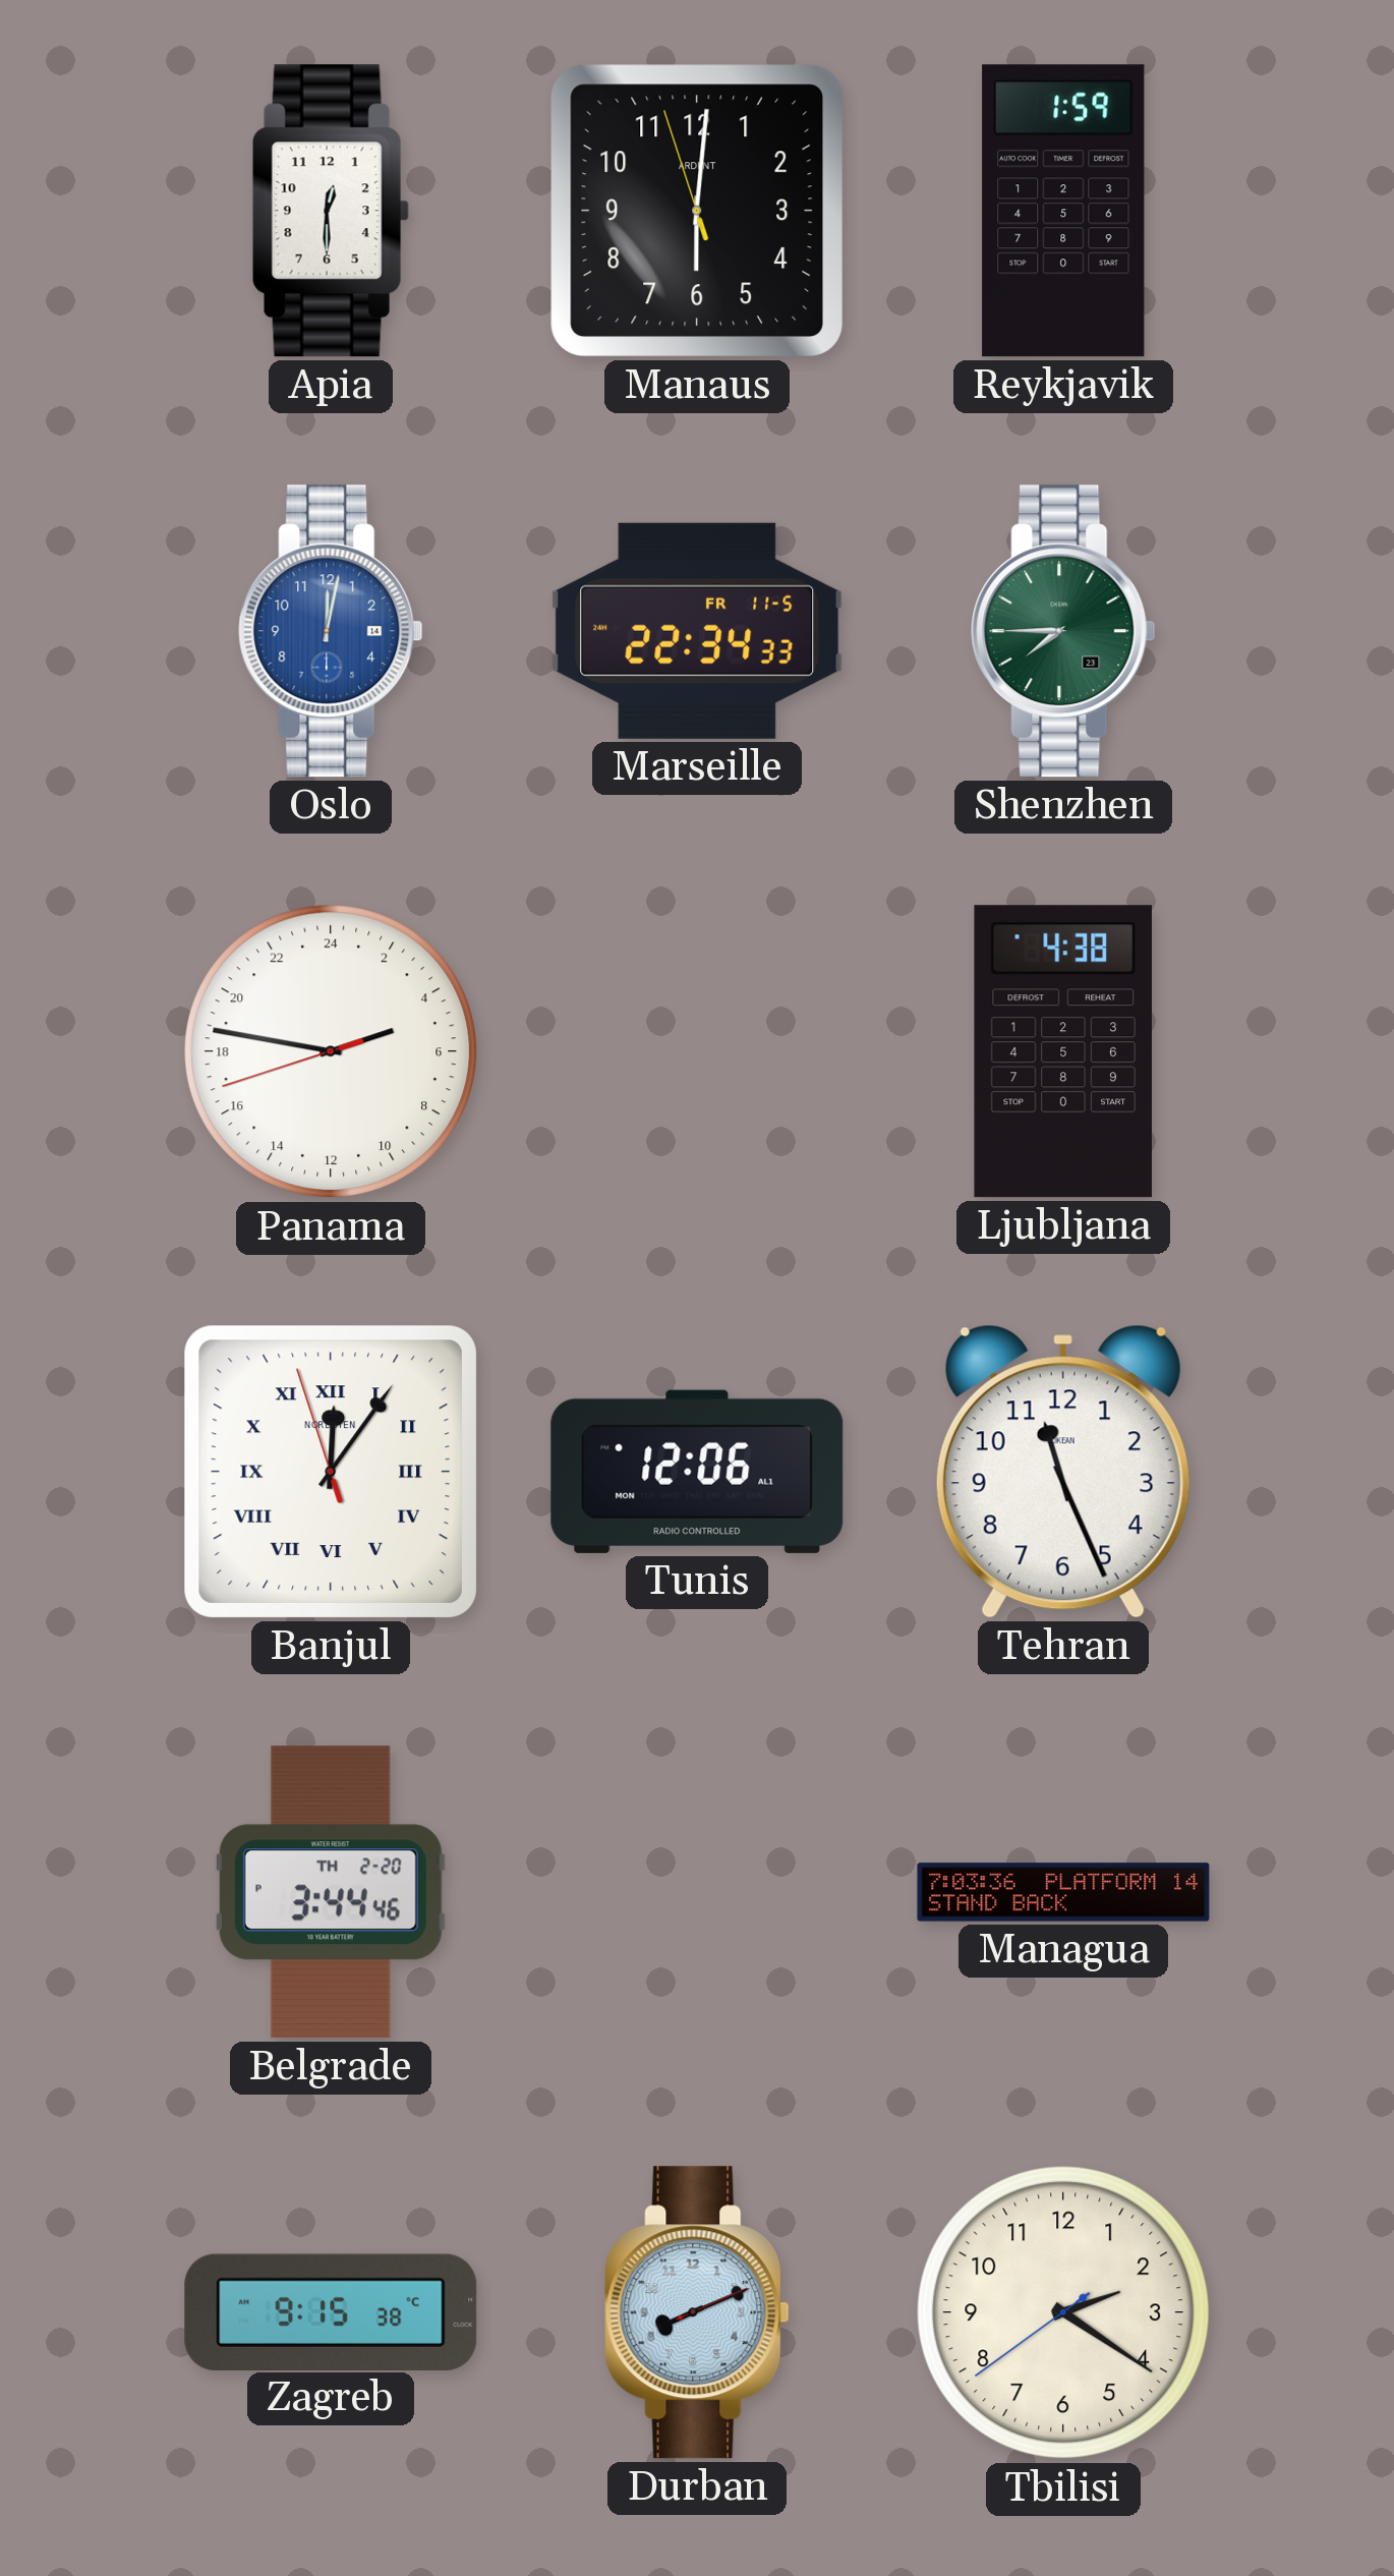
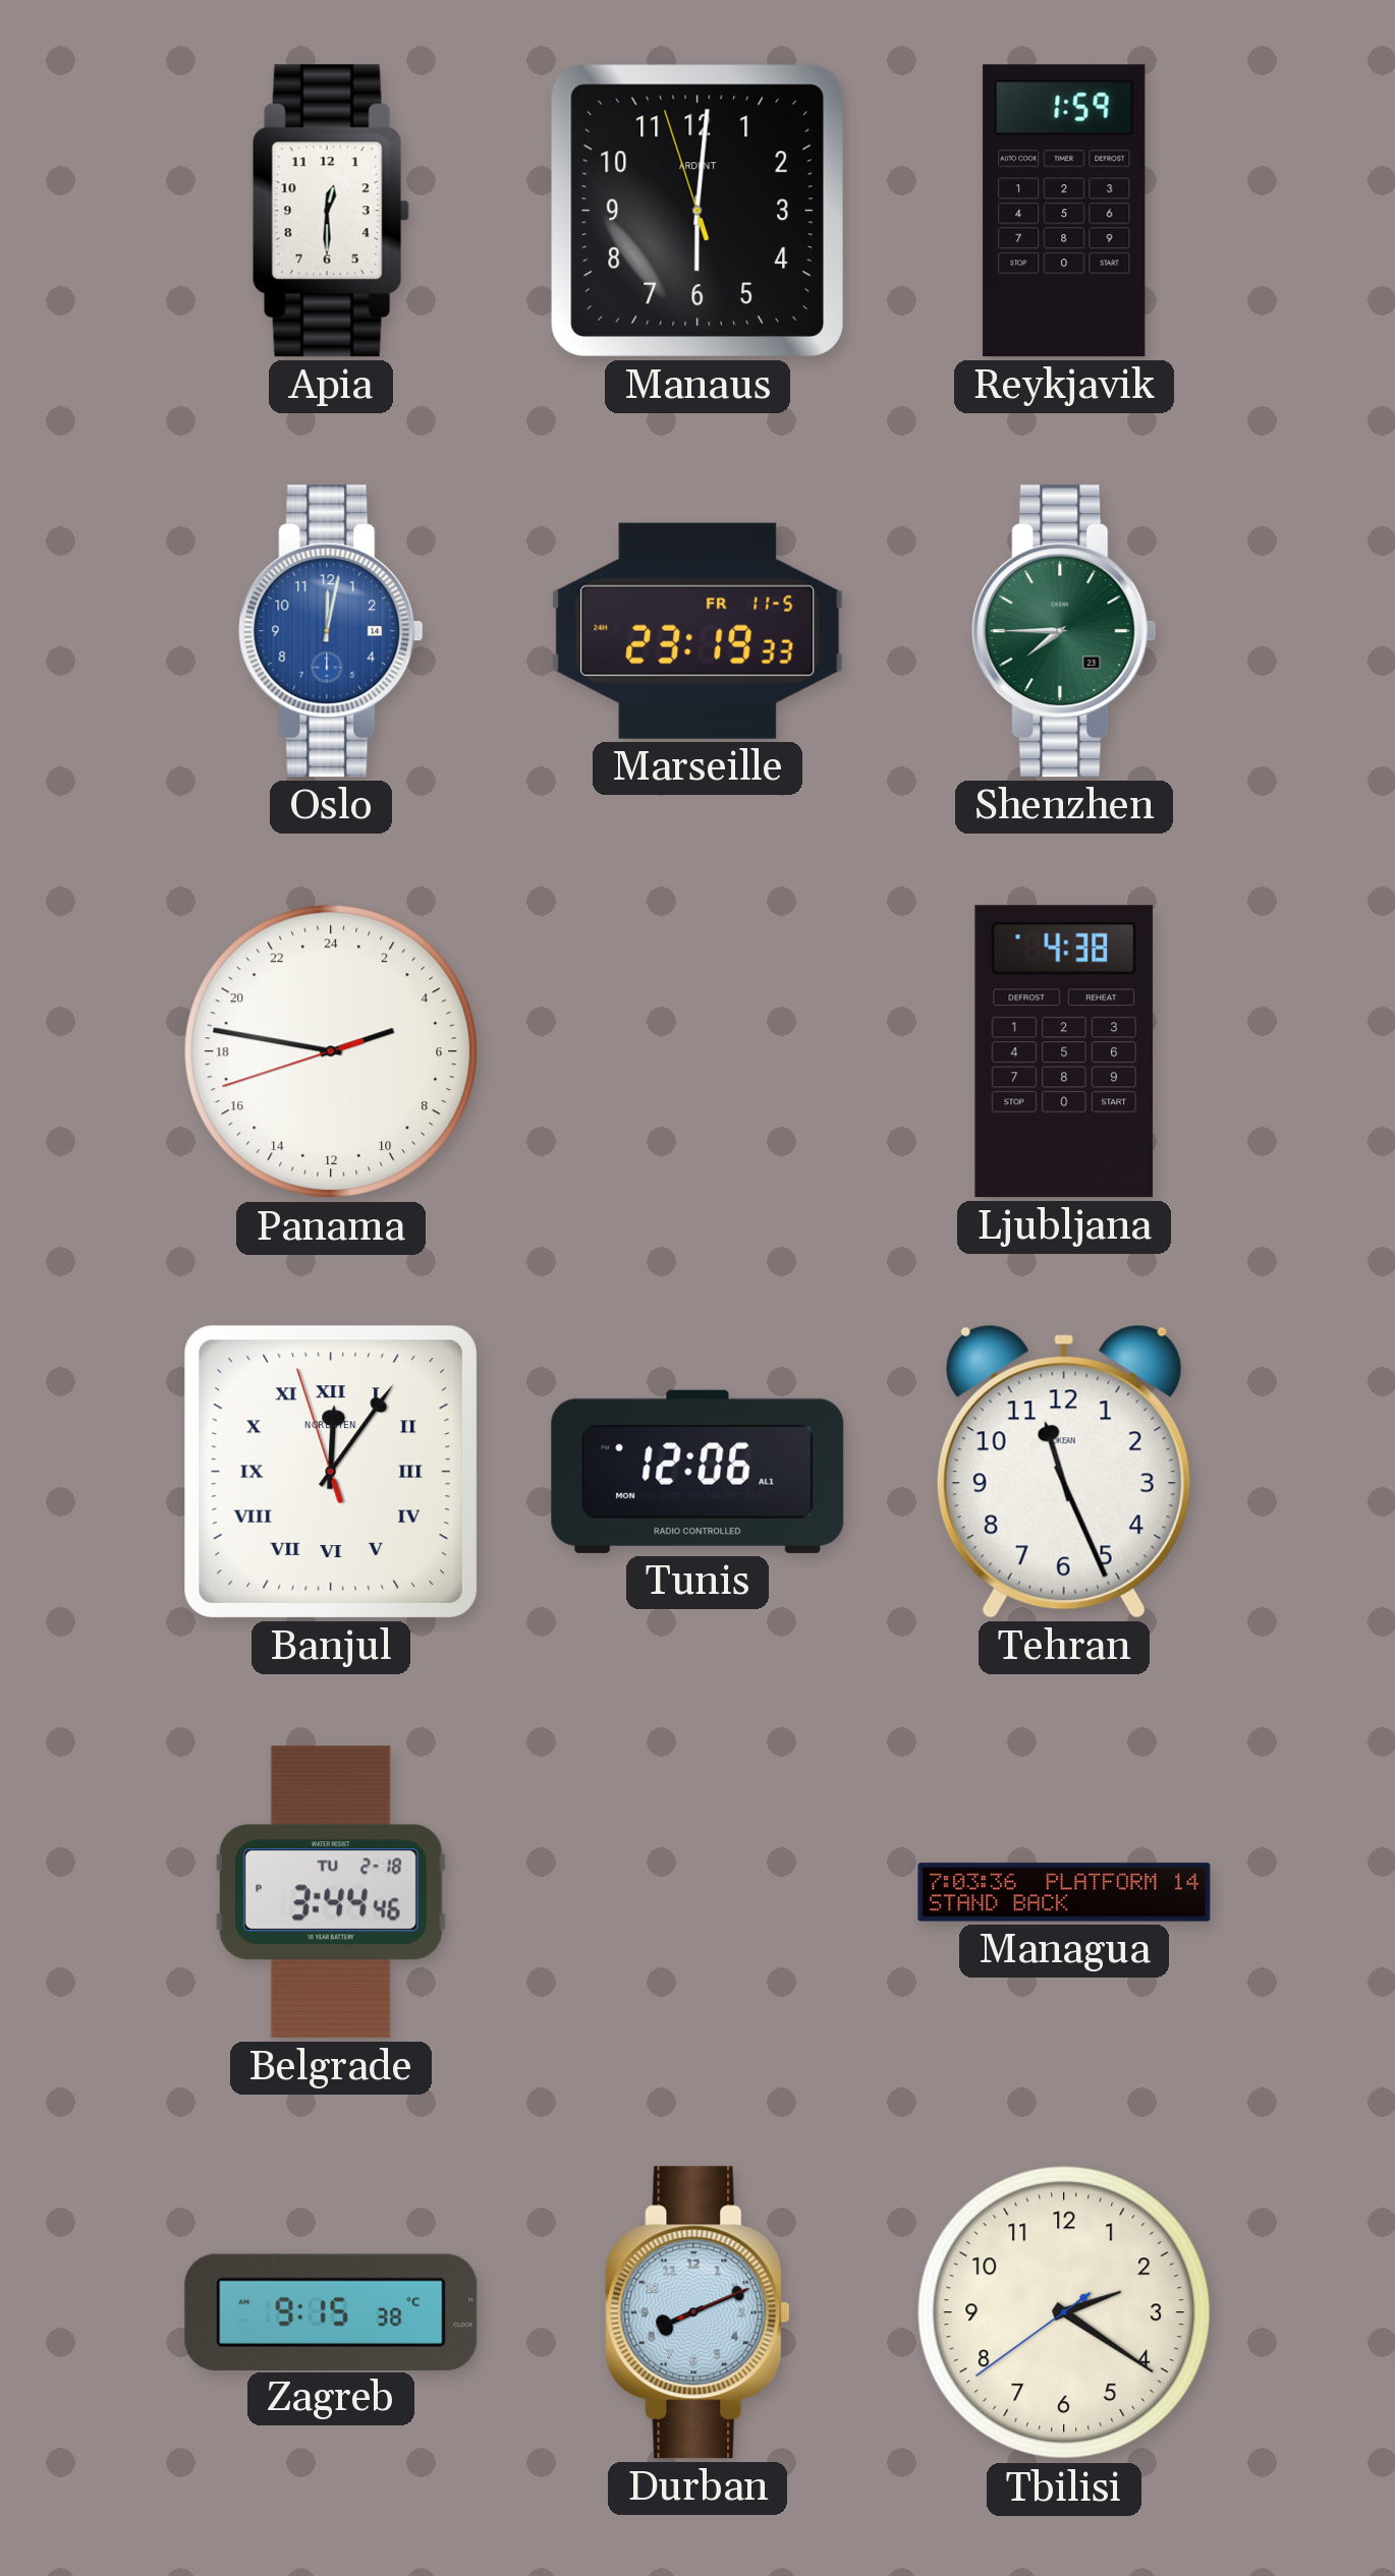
Marseille: 22:34 -> 23:19 (697, 631)
Belgrade date: TH 2-20 -> TU 2-18 (331, 1892)
